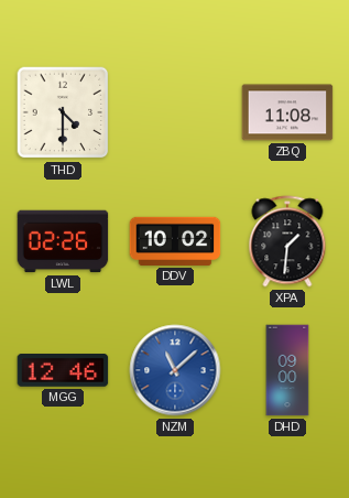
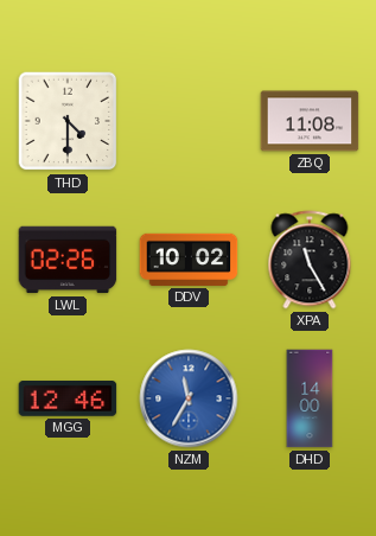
XPA: 1:31 -> 11:25 (310, 260)
NZM: 11:08 -> 11:35 (189, 398)
DHD: 09:00 -> 14:00 (310, 398)
